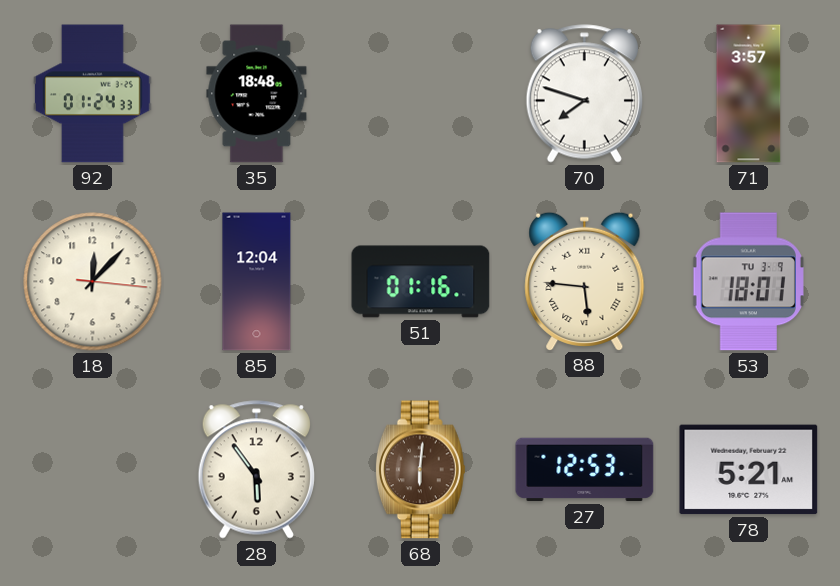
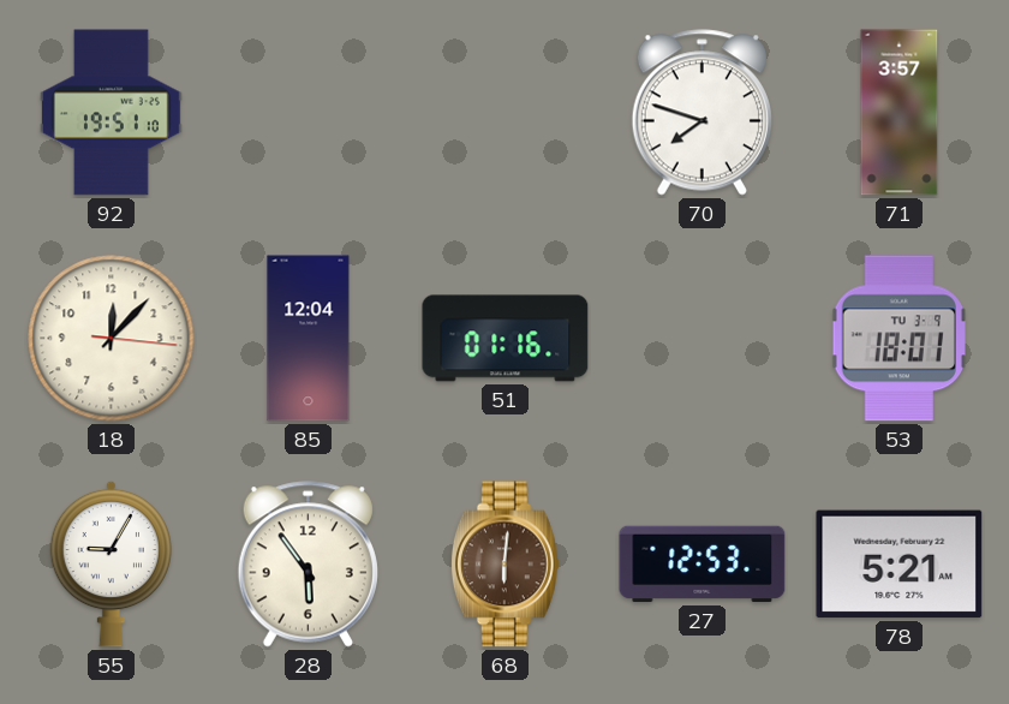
92: 01:24 -> 19:51 (112, 113)
35: 18:48 -> none (257, 94)
88: 5:46 -> none (585, 281)
55: none -> 9:05 (111, 563)
